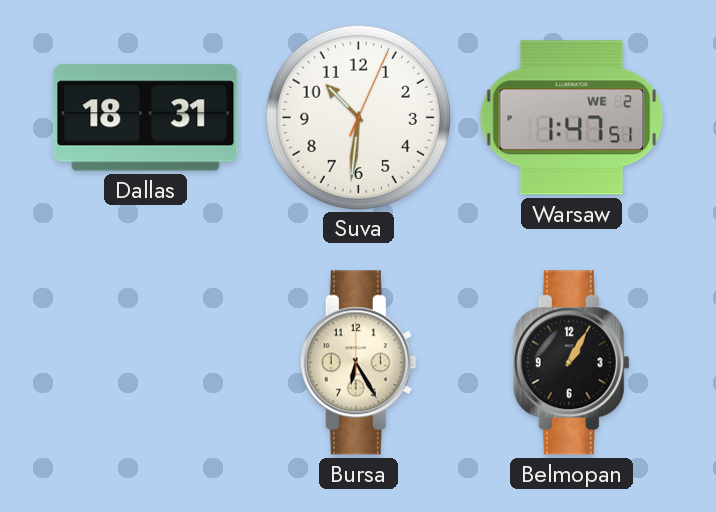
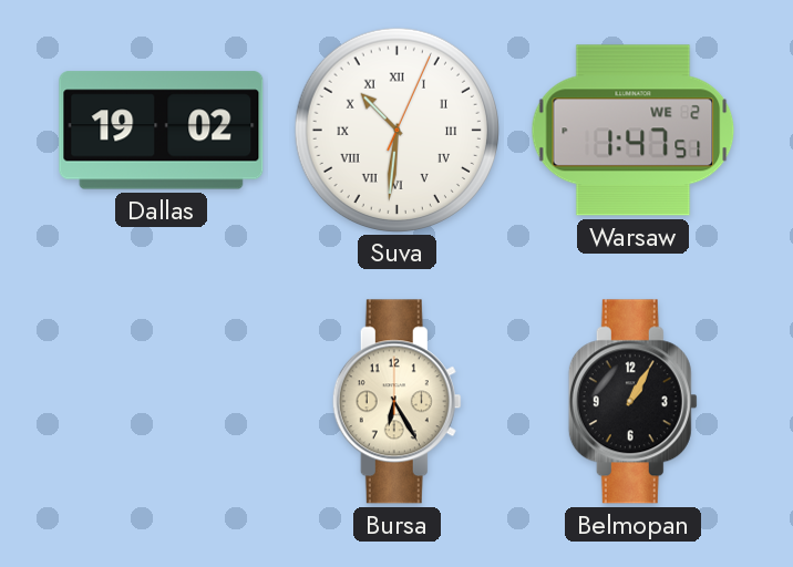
Dallas: 18:31 -> 19:02 (162, 131)
Suva numerals: Arabic -> Roman (396, 130)
